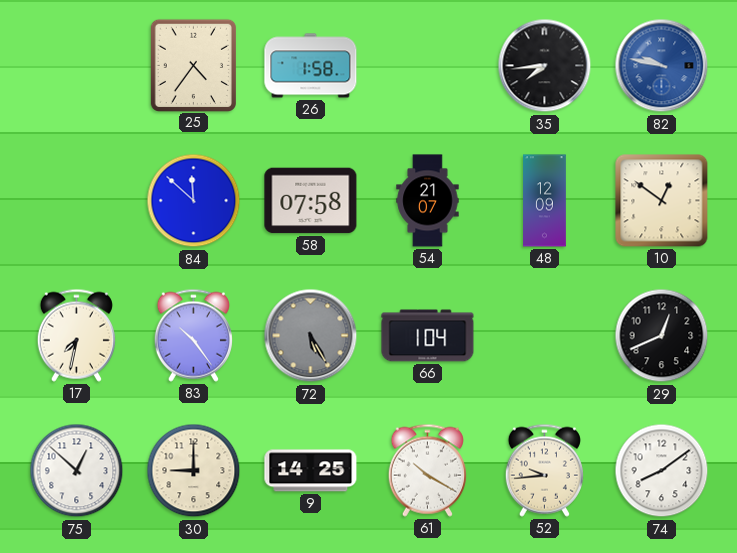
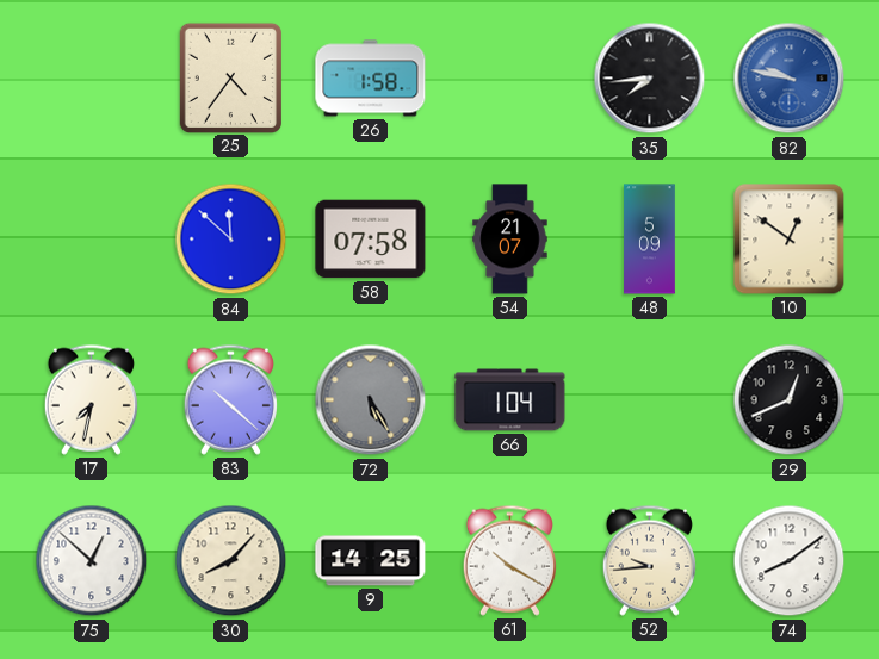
48: 12:09 -> 5:09 (650, 240)
83: 10:24 -> 10:22 (230, 399)
30: 9:00 -> 8:07 (231, 561)
